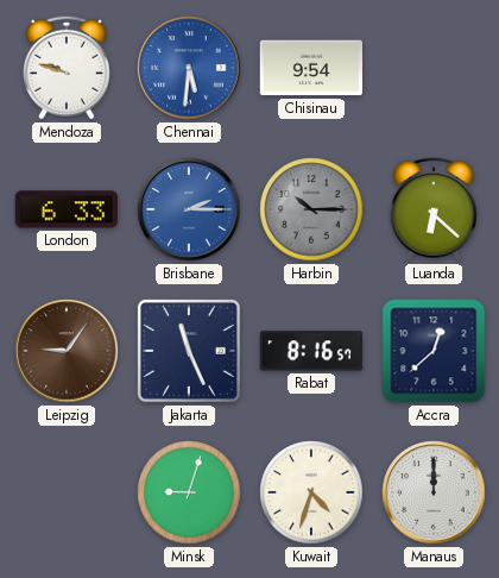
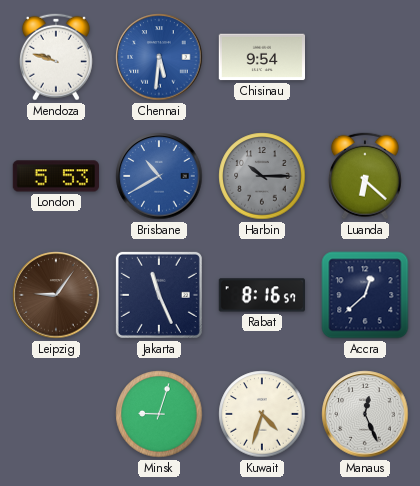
London: 6:33 -> 5:53 (55, 176)
Brisbane: 2:15 -> 10:40 (159, 176)
Manaus: 12:00 -> 12:26 (365, 414)
